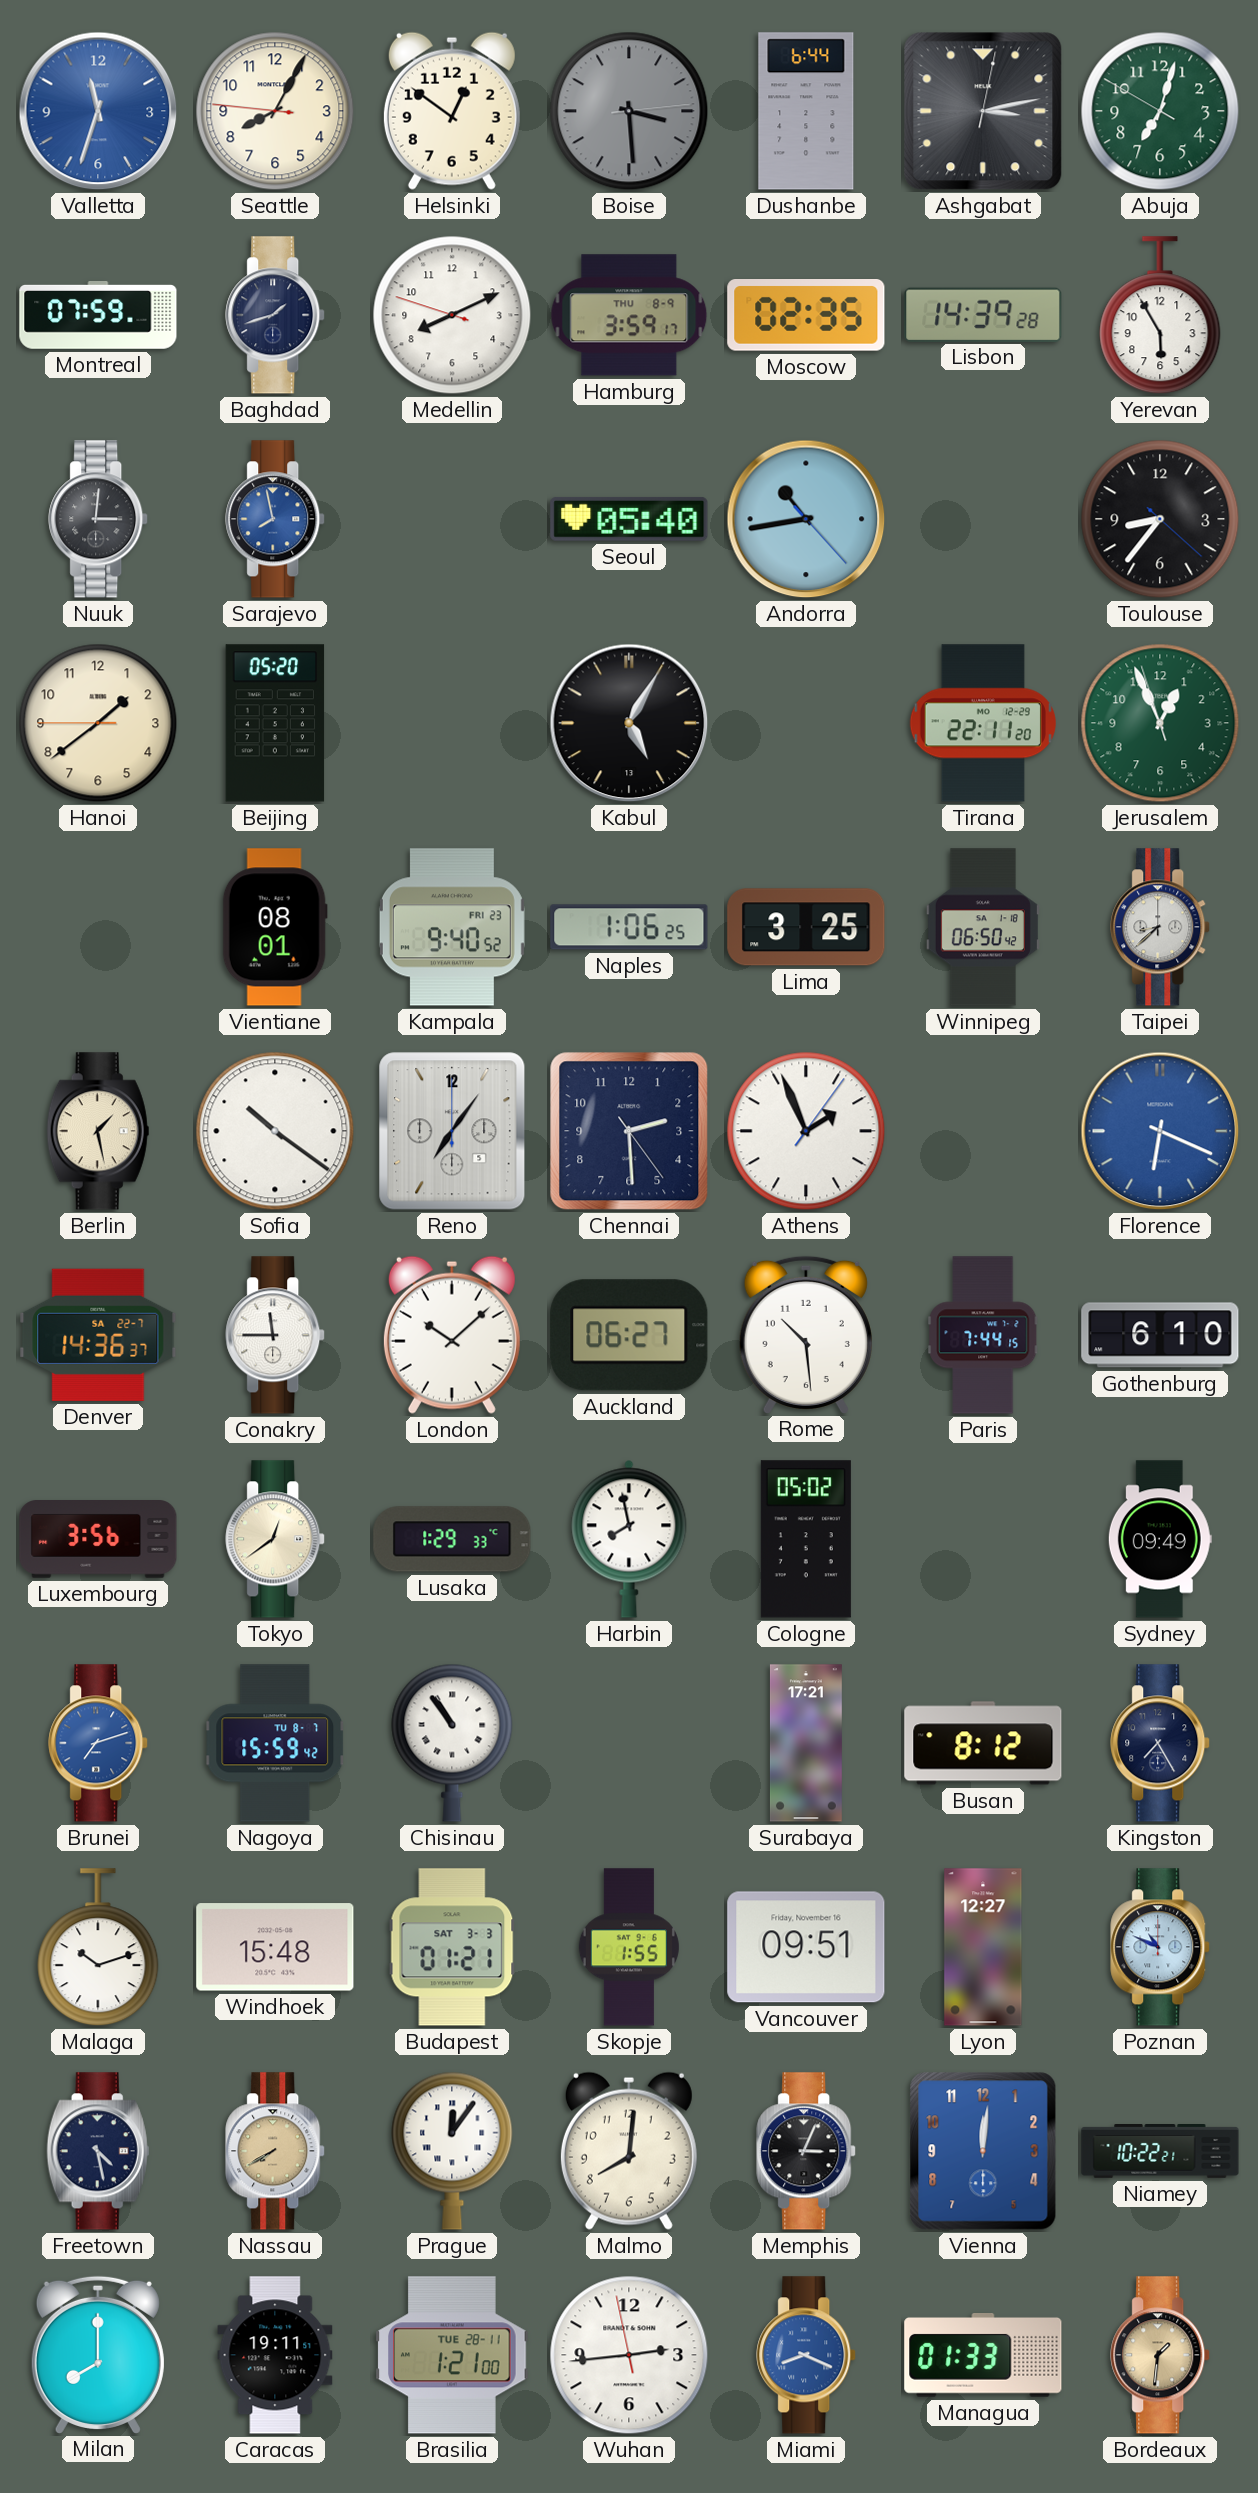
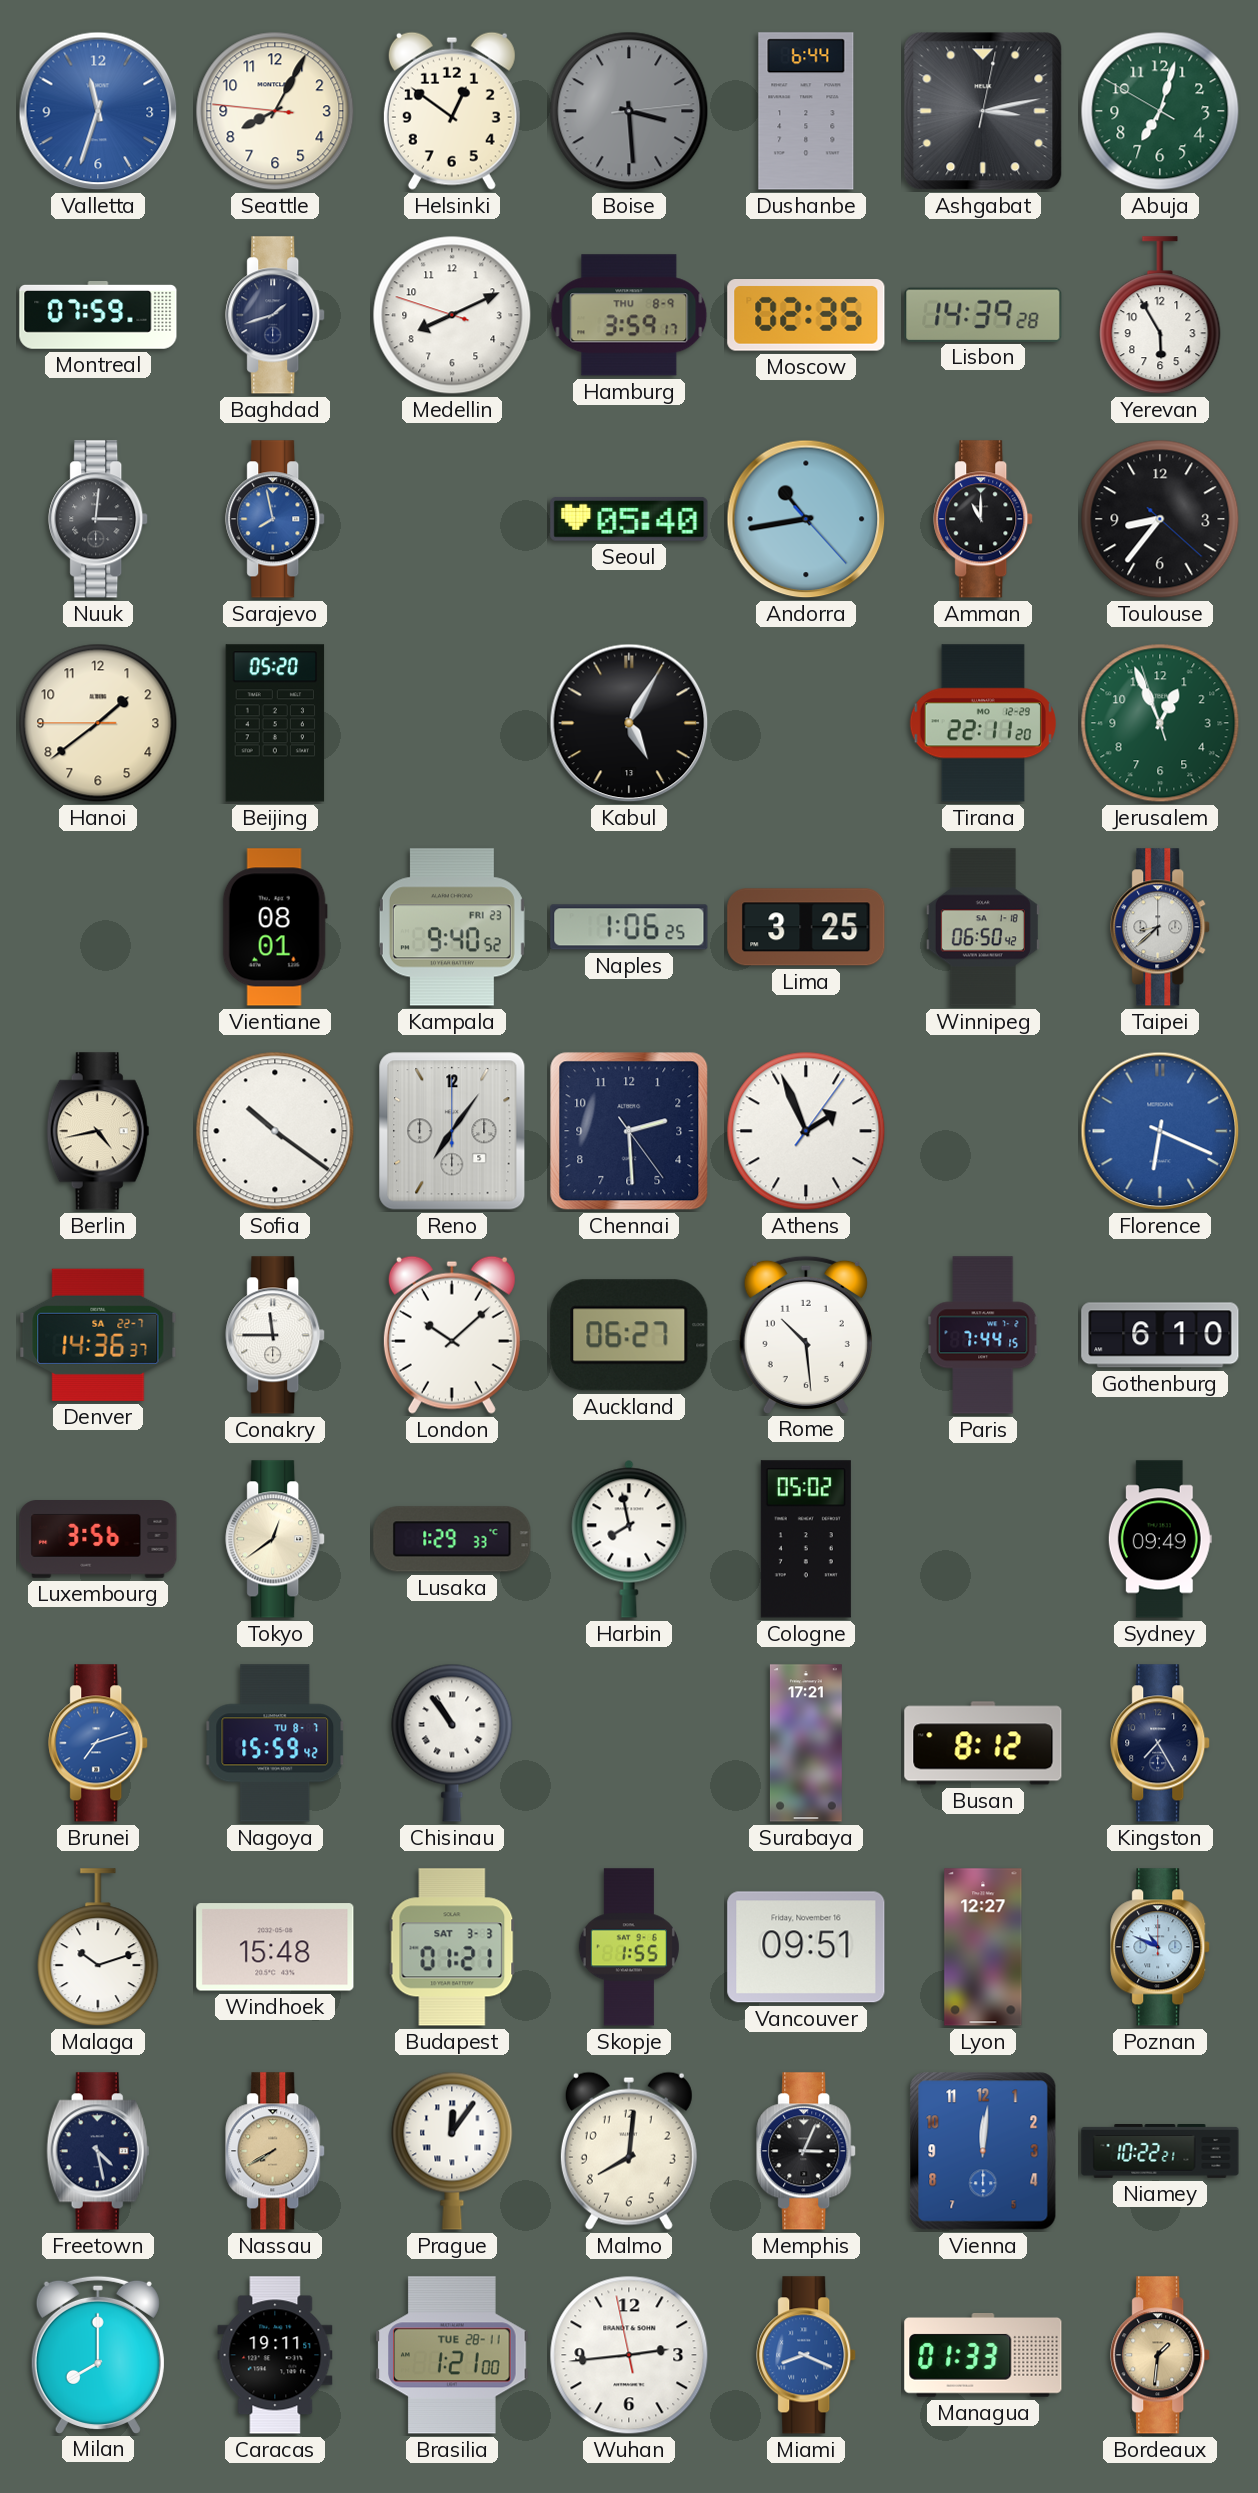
Amman: none -> 11:00 (984, 519)
Berlin: 1:28 -> 4:43 (98, 1131)
